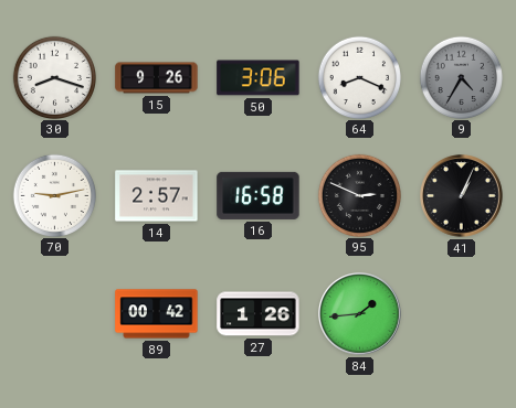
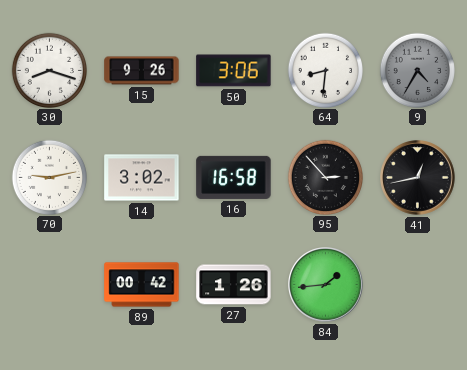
64: 8:19 -> 8:31 (325, 70)
14: 2:57 -> 3:02 (142, 178)
95: 2:49 -> 2:53 (325, 177)
41: 1:04 -> 12:43 (418, 178)
